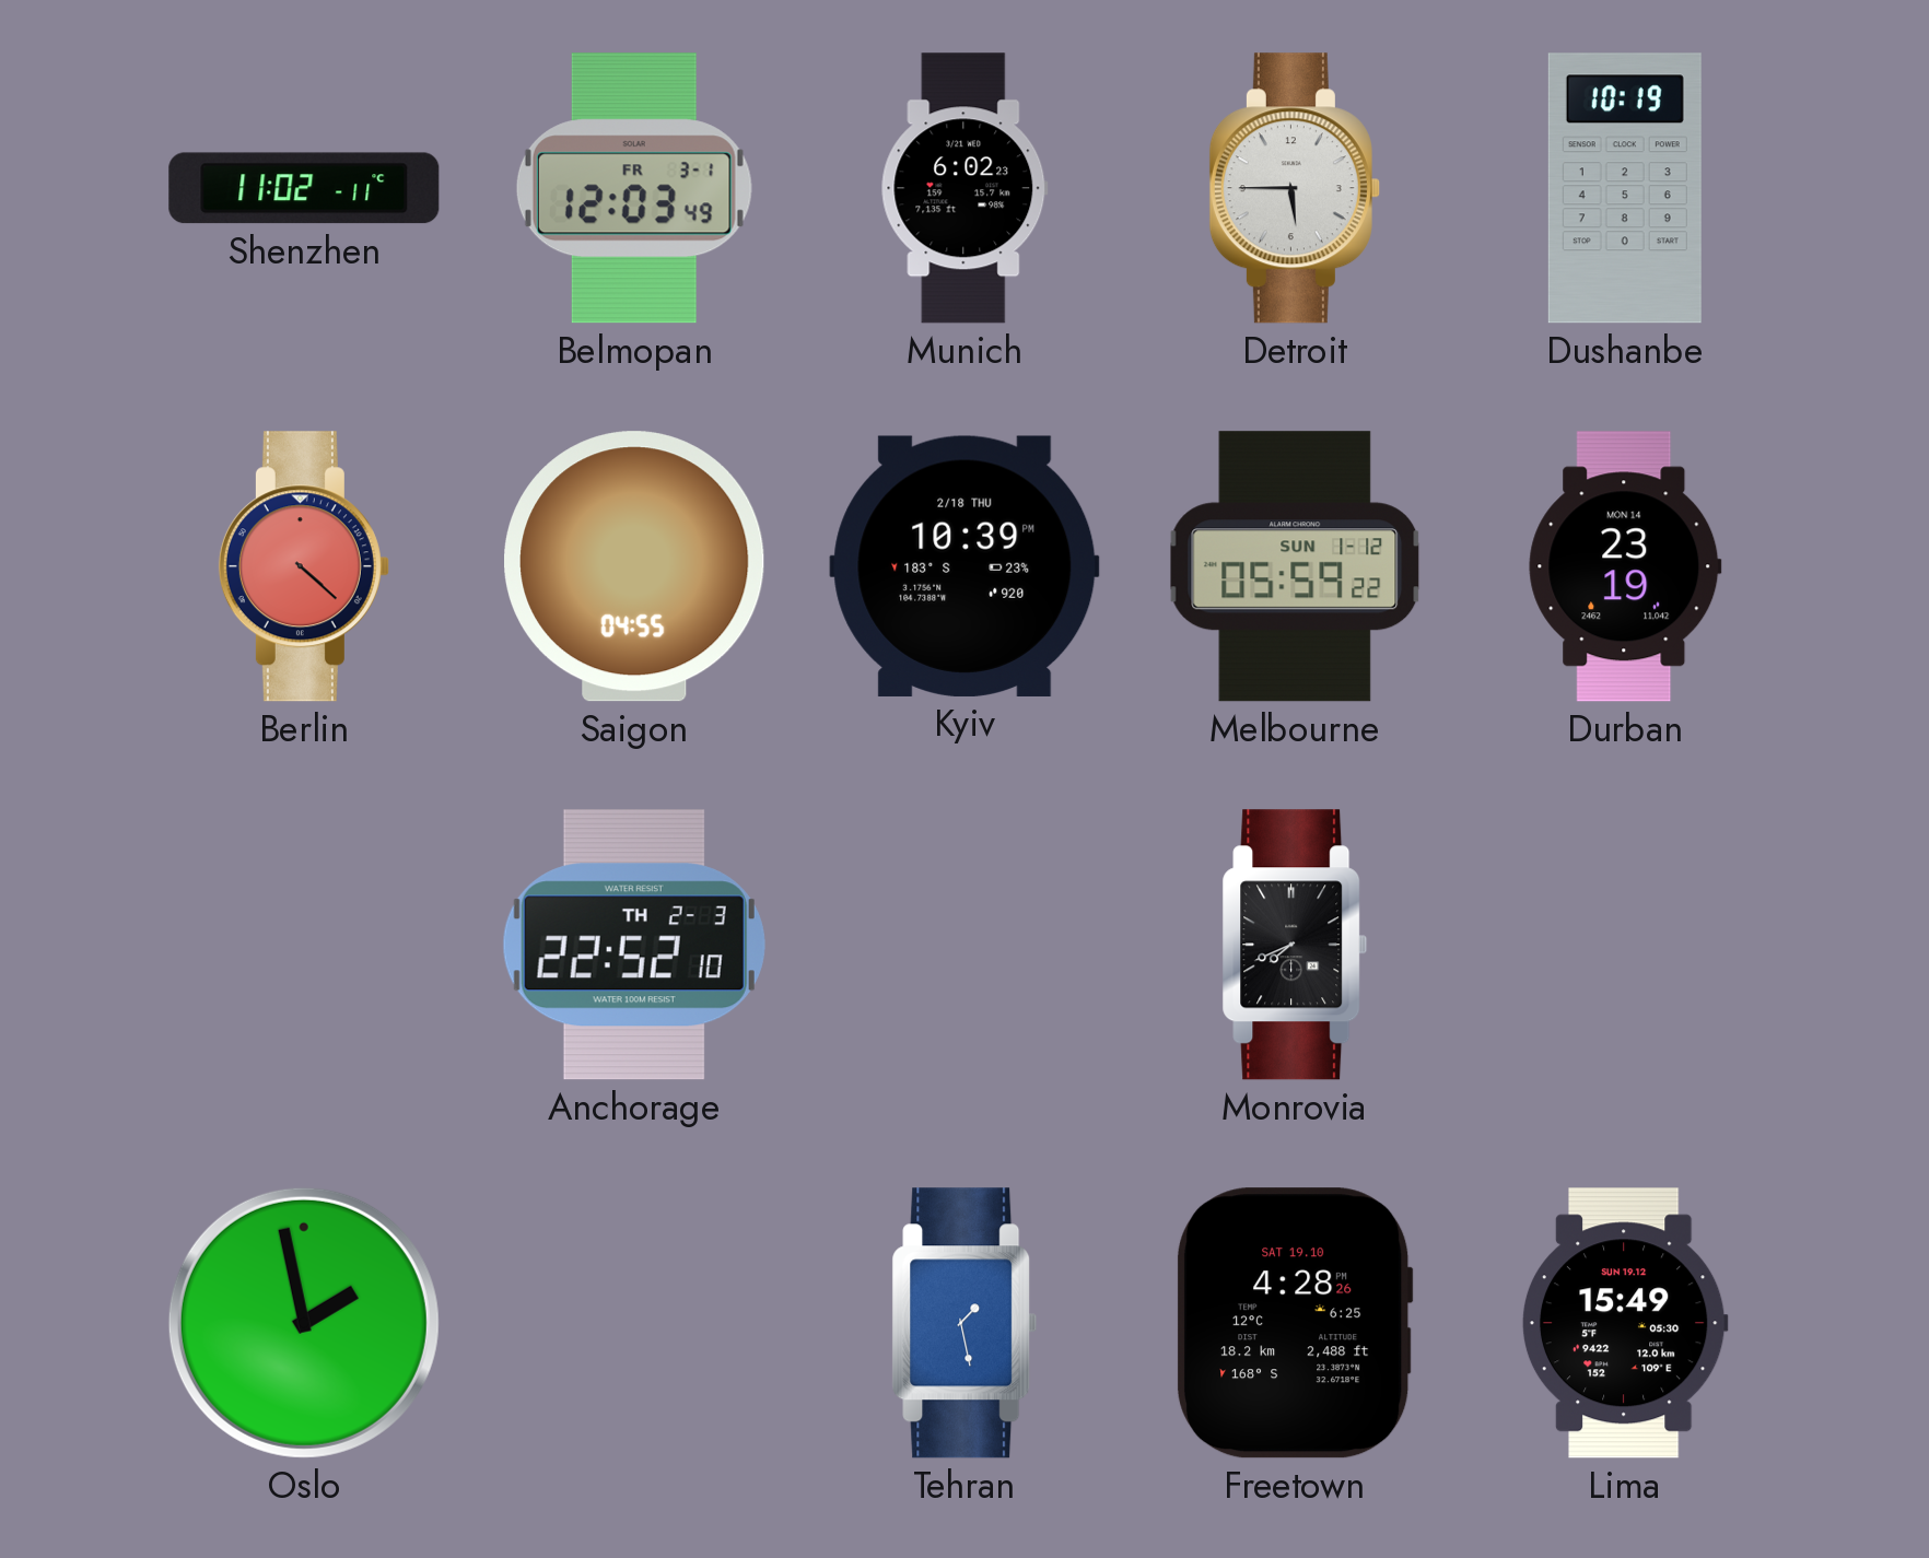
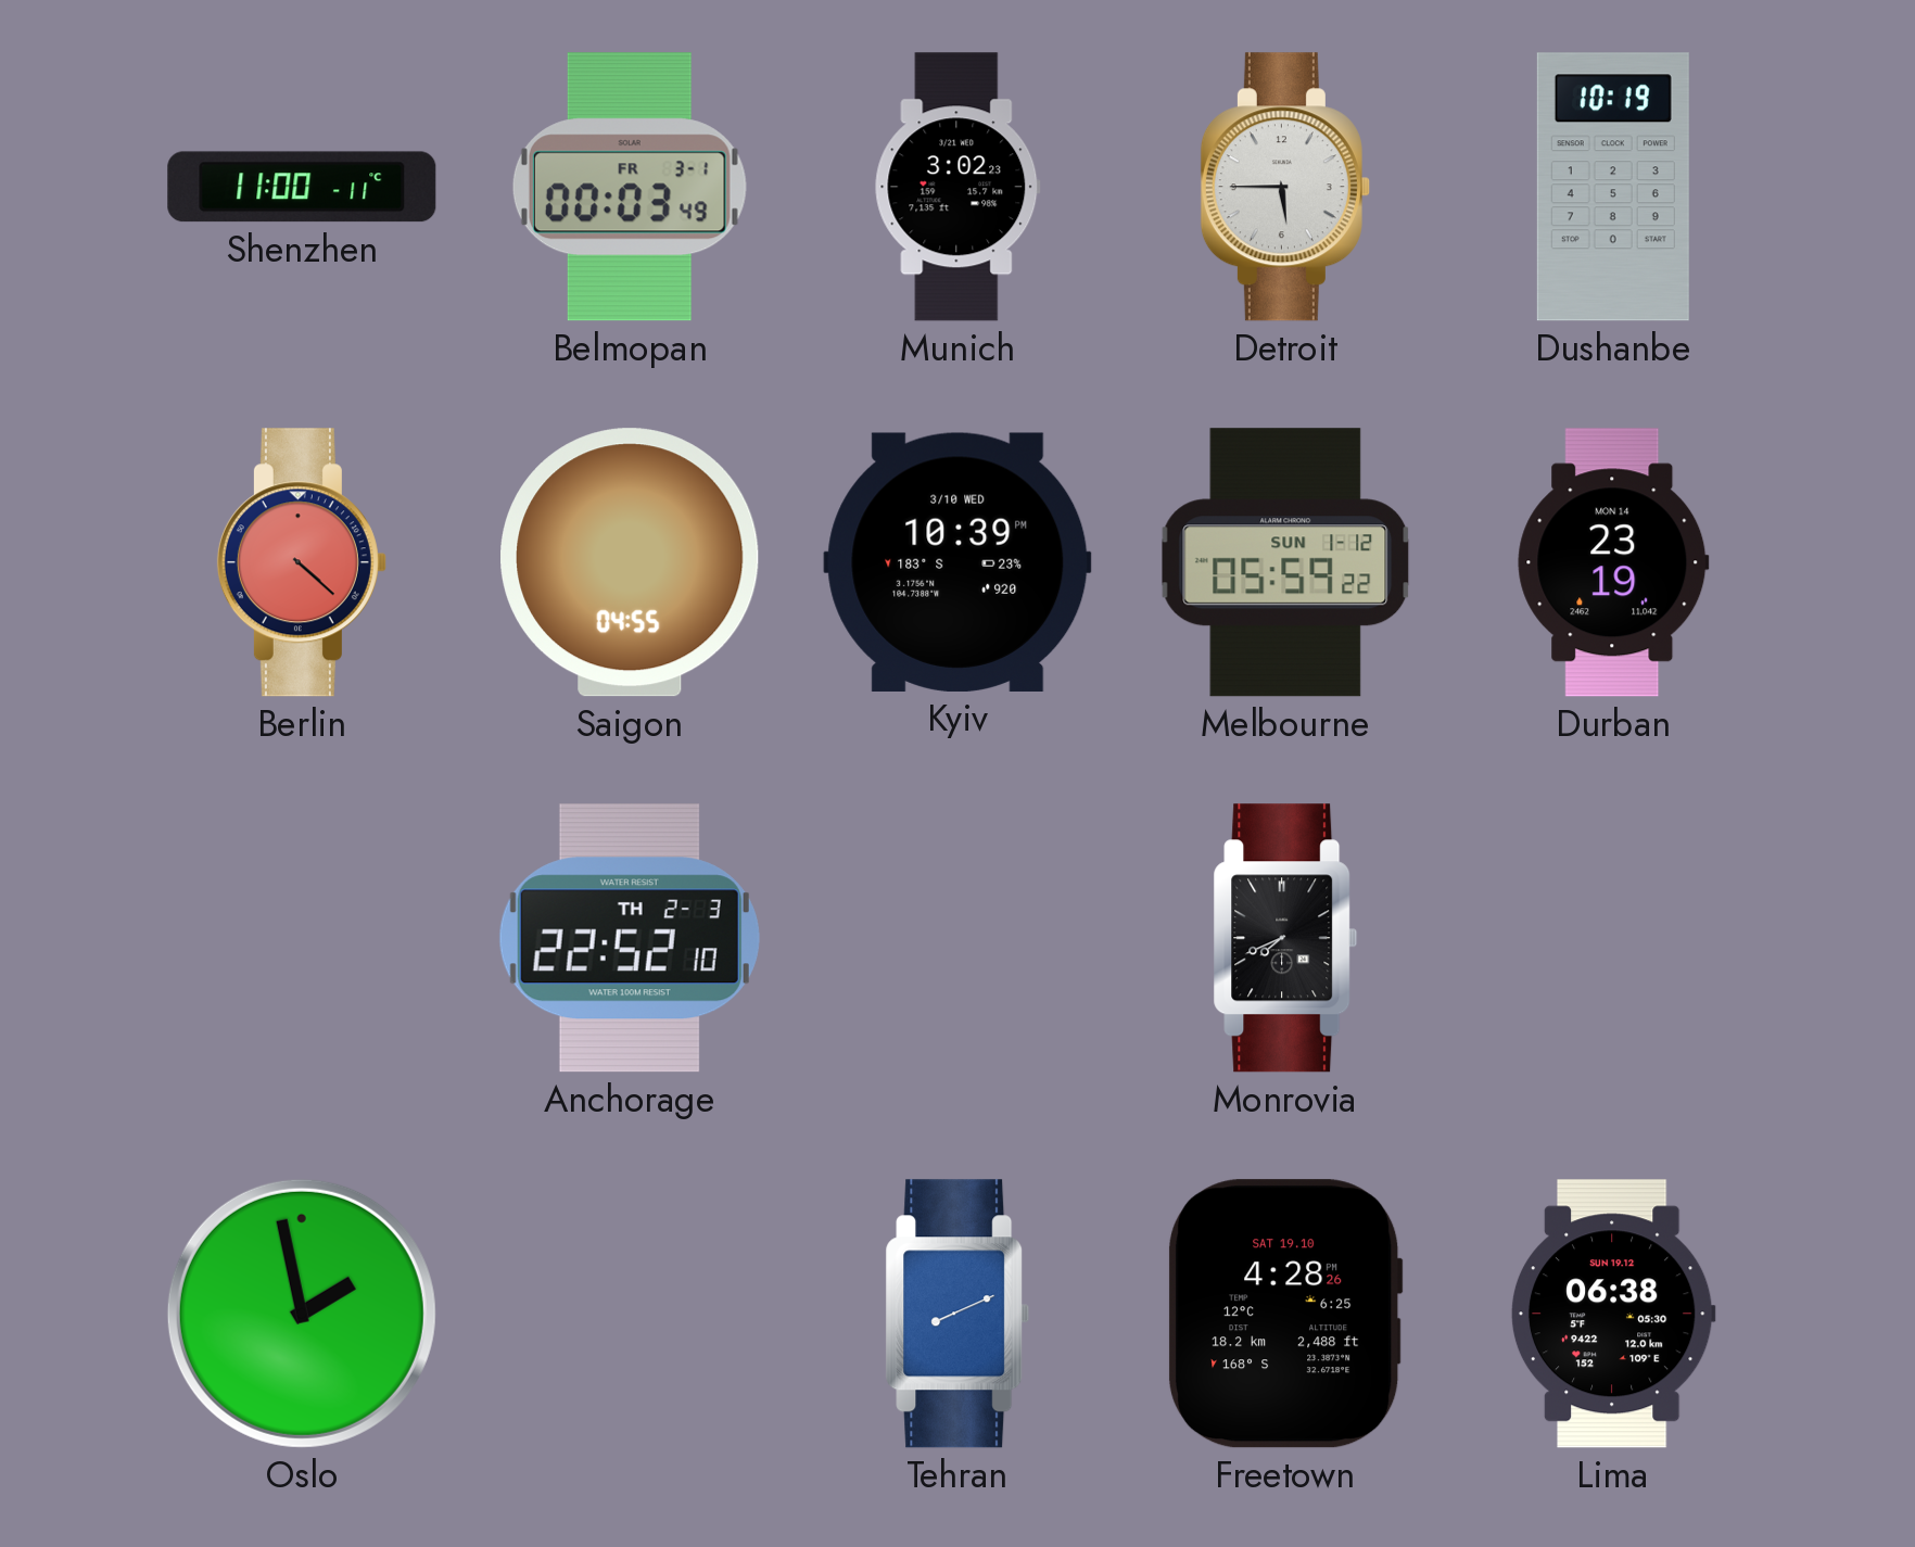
Shenzhen: 11:02 -> 11:00 (302, 187)
Belmopan: 12:03 -> 00:03 (630, 187)
Munich: 6:02 -> 3:02 (958, 187)
Kyiv date: 2/18 THU -> 3/10 WED (958, 562)
Tehran: 1:28 -> 8:11 (958, 1314)
Lima: 15:49 -> 06:38 (1613, 1314)
